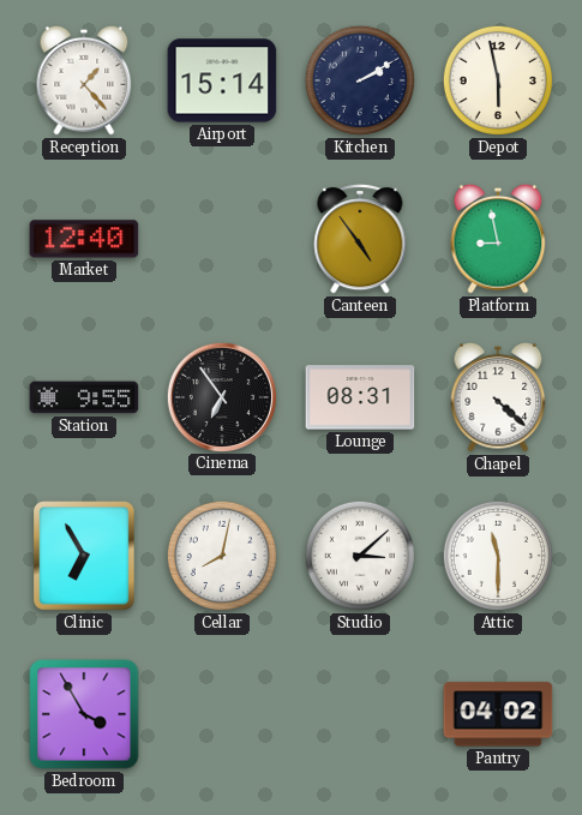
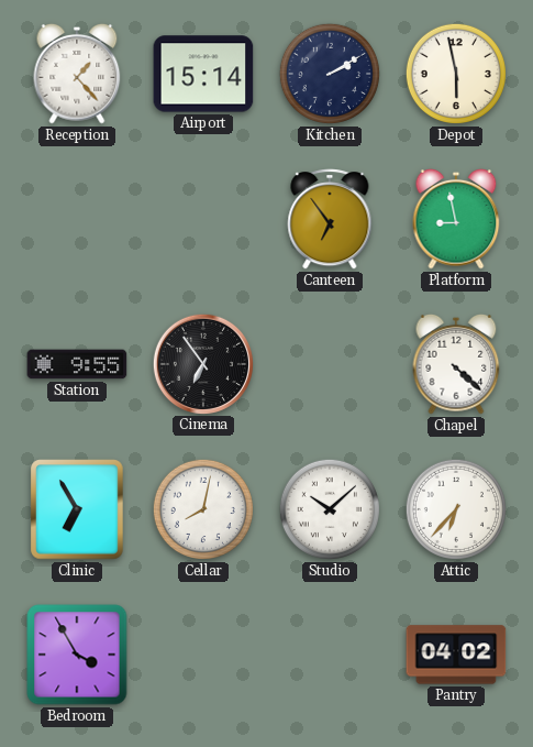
Market: 12:40 -> none (84, 239)
Canteen: 4:54 -> 6:54 (330, 219)
Lounge: 08:31 -> none (360, 397)
Studio: 3:08 -> 10:08 (330, 509)
Attic: 11:30 -> 6:37 (456, 509)
